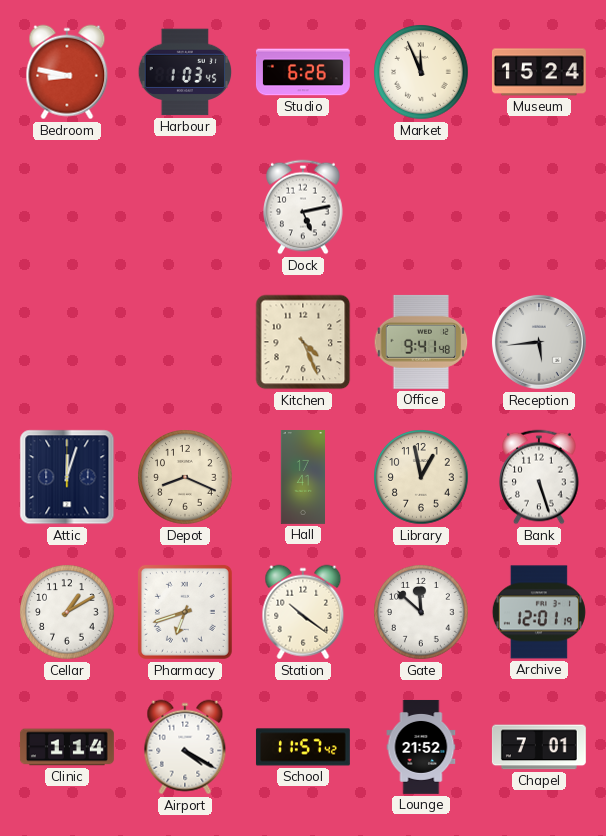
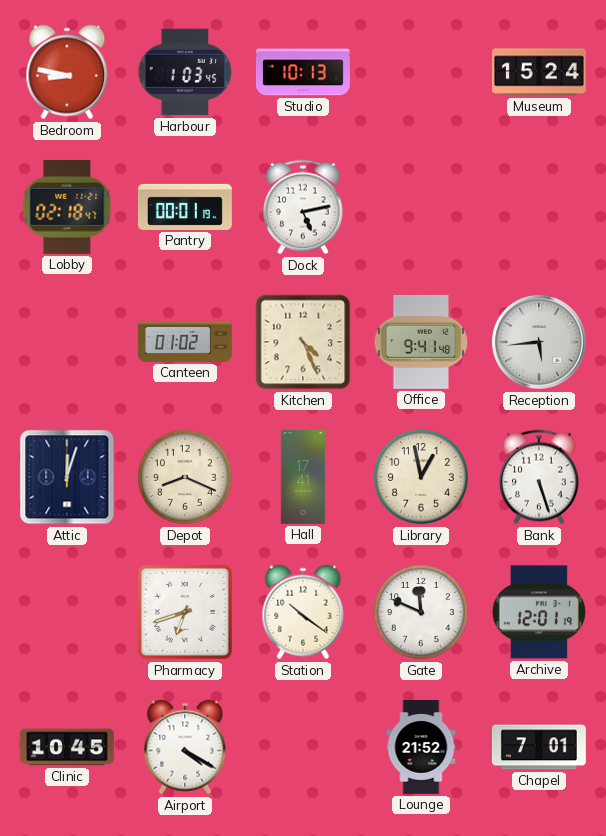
Studio: 6:26 -> 10:13 (303, 72)
Market: 11:56 -> none (421, 72)
Lobby: none -> 02:18 (67, 207)
Pantry: none -> 00:01 (185, 207)
Canteen: none -> 01:02 (185, 342)
Cellar: 1:10 -> none (67, 612)
Gate: 11:52 -> 11:49 (421, 612)
Clinic: 1:14 -> 10:45 (67, 747)
School: 11:57 -> none (303, 747)
